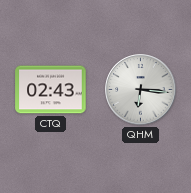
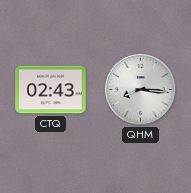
QHM: 6:16 -> 8:16 (141, 90)
